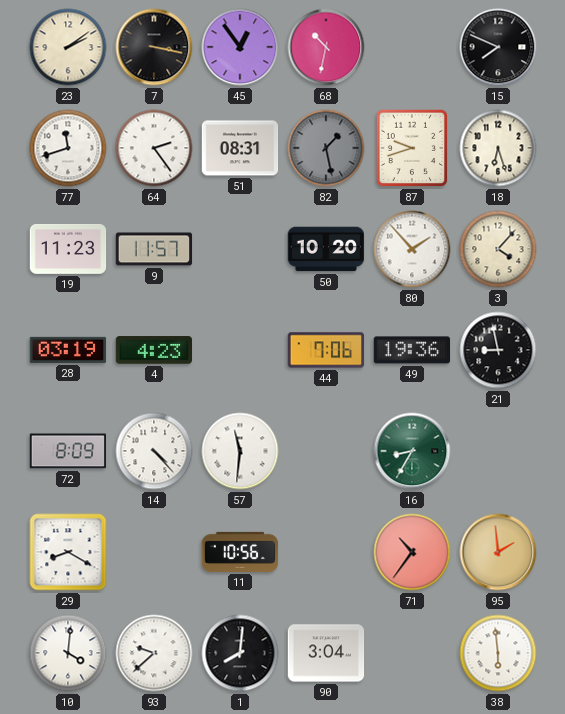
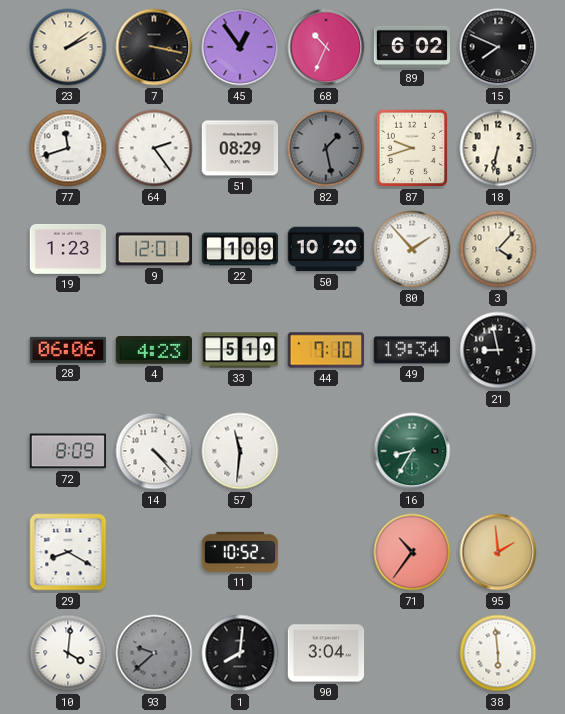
68: 10:32 -> 10:34 (326, 47)
89: none -> 6:02 (412, 47)
51: 08:31 -> 08:29 (240, 148)
18: 6:27 -> 6:32 (498, 148)
19: 11:23 -> 1:23 (68, 249)
9: 11:57 -> 12:01 (154, 249)
22: none -> 1:09 (240, 249)
28: 03:19 -> 06:06 (68, 350)
33: none -> 5:19 (240, 350)
44: 7:06 -> 7:10 (326, 350)
49: 19:36 -> 19:34 (412, 350)
11: 10:56 -> 10:52 (240, 552)
93 dial: white -> grey (154, 653)
